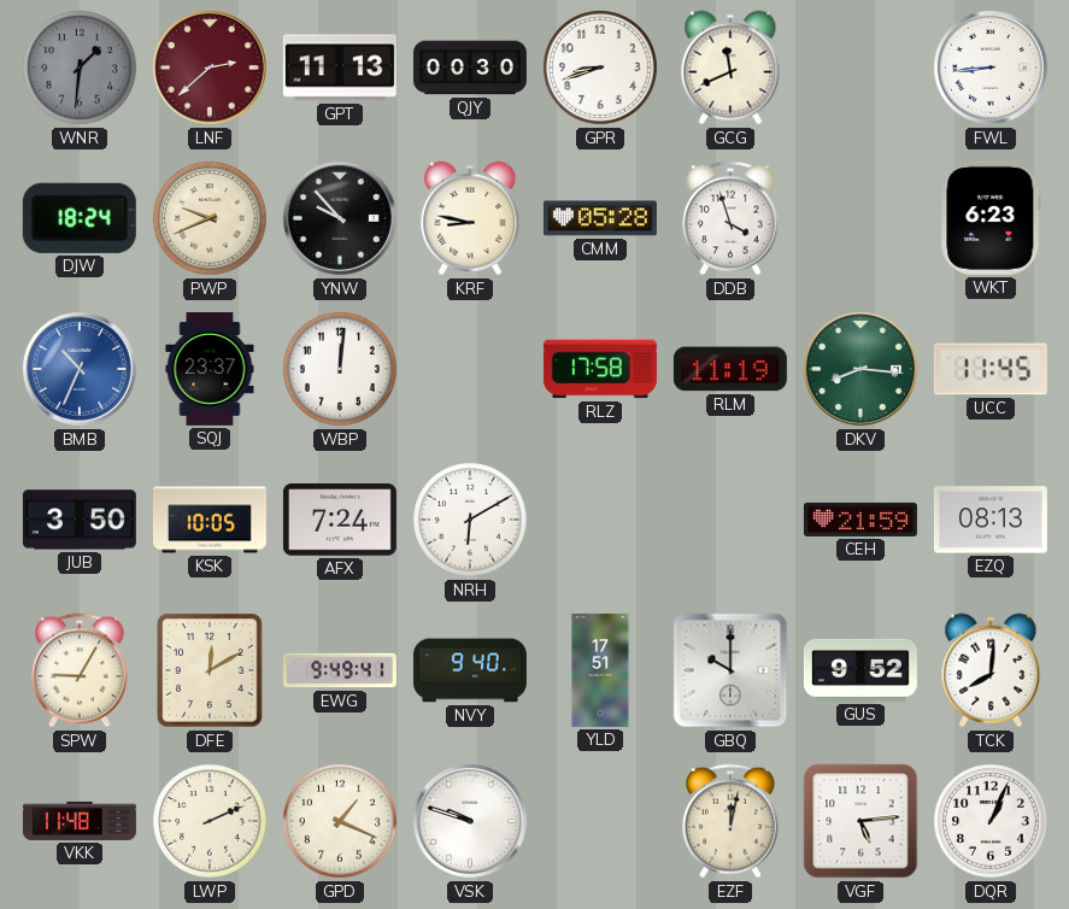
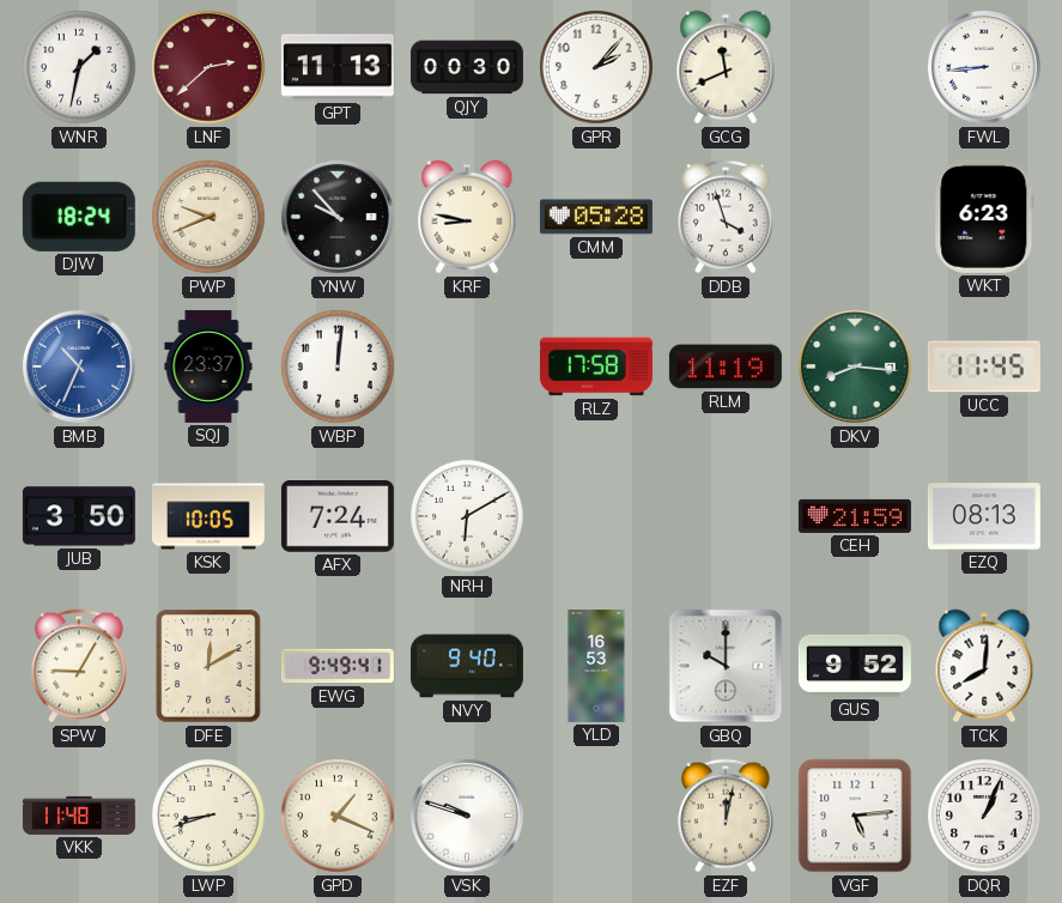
WNR: 1:31 -> 1:32 (80, 67)
WNR dial: grey -> white (80, 67)
GPR: 8:42 -> 2:07 (597, 67)
YLD: 17:51 -> 16:53 (596, 666)
LWP: 2:11 -> 8:42 (210, 816)
